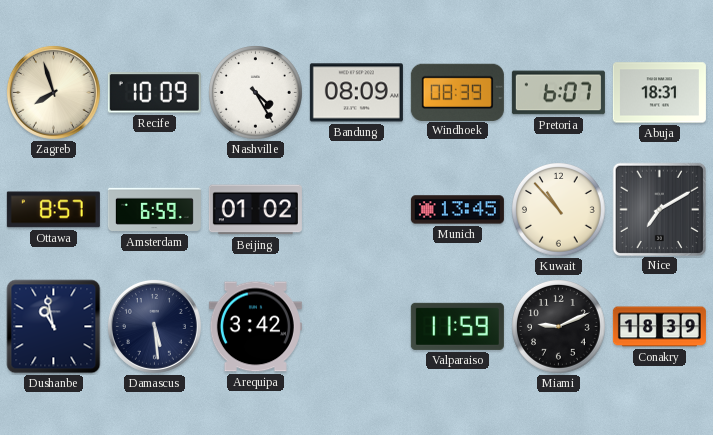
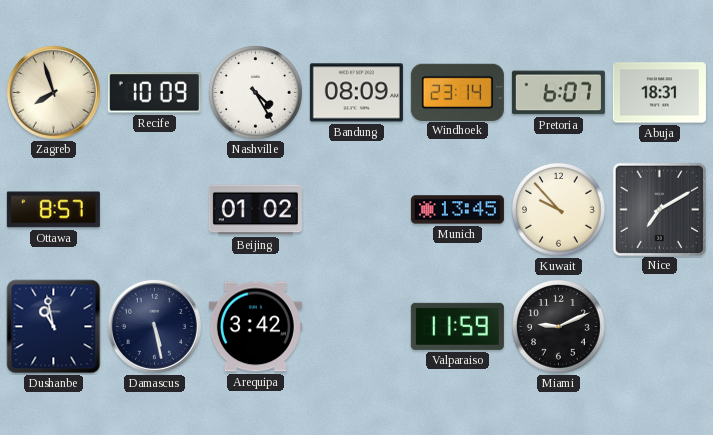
Windhoek: 08:39 -> 23:14 (457, 92)
Amsterdam: 6:59 -> none (154, 210)
Kuwait: 10:53 -> 9:53 (559, 210)
Damascus: 5:29 -> 5:28 (154, 326)
Conakry: 18:39 -> none (659, 327)
